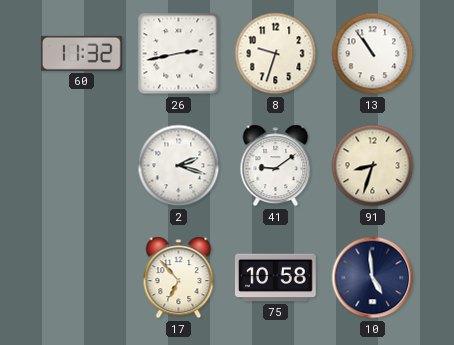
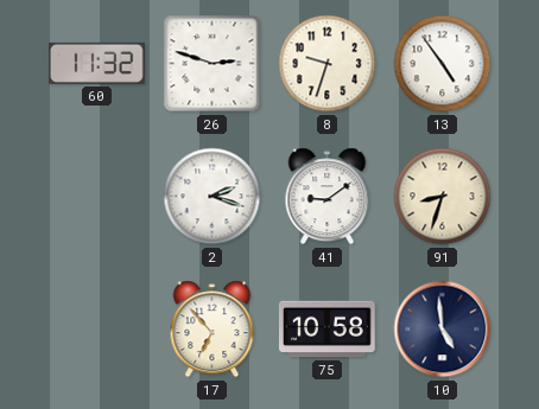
26: 2:43 -> 2:48 (213, 64)
13: 10:54 -> 4:54 (443, 64)
